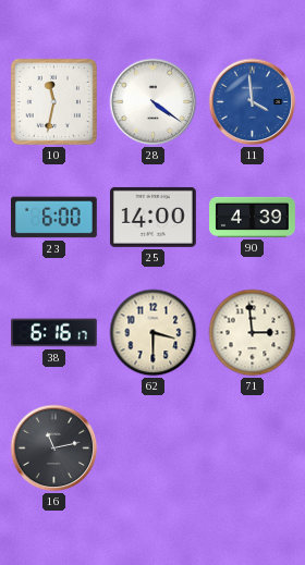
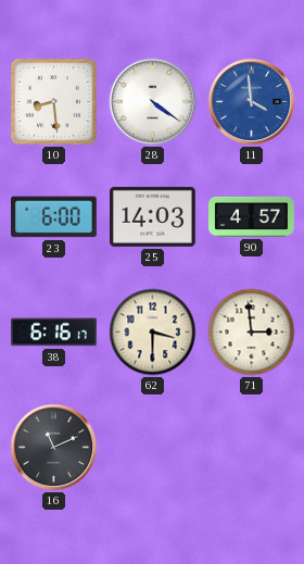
10: 11:32 -> 8:29 (53, 101)
25: 14:00 -> 14:03 (153, 216)
90: 4:39 -> 4:57 (252, 216)
16: 11:13 -> 11:11 (54, 448)
